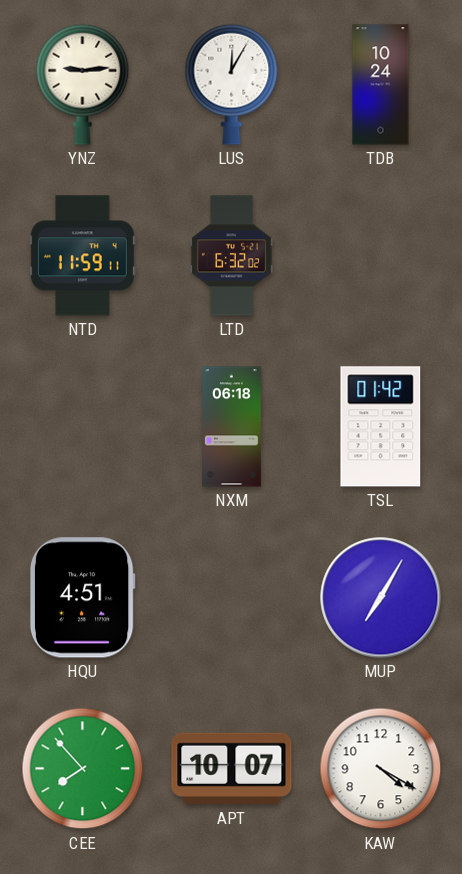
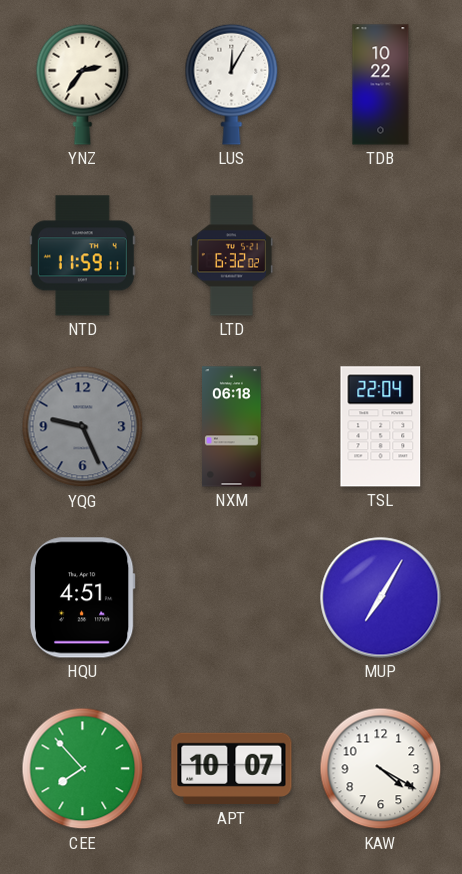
YNZ: 9:14 -> 2:36 (83, 84)
TDB: 10:24 -> 10:22 (381, 85)
YQG: none -> 9:26 (83, 427)
TSL: 01:42 -> 22:04 (381, 427)
